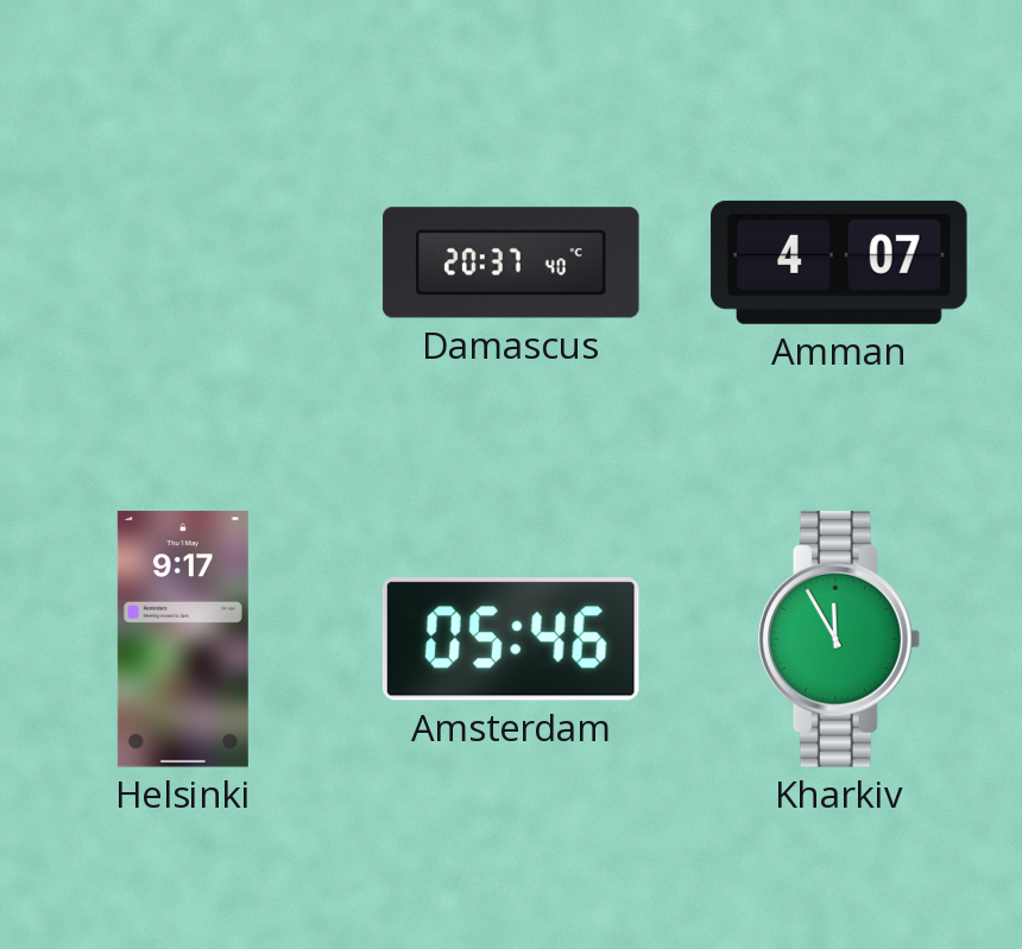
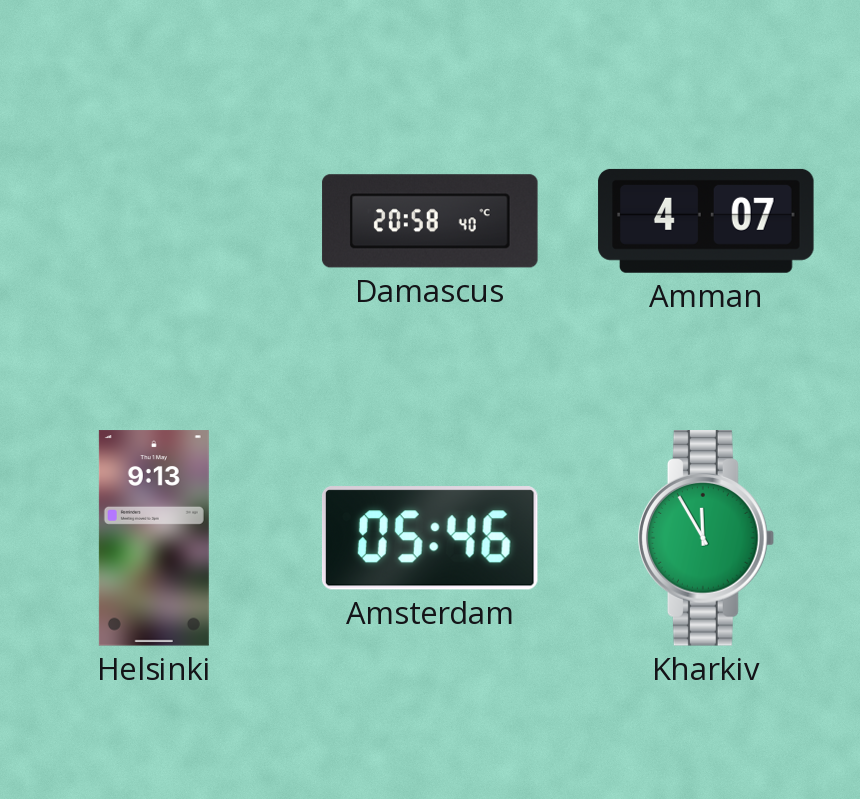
Damascus: 20:37 -> 20:58 (430, 221)
Helsinki: 9:17 -> 9:13 (154, 538)
